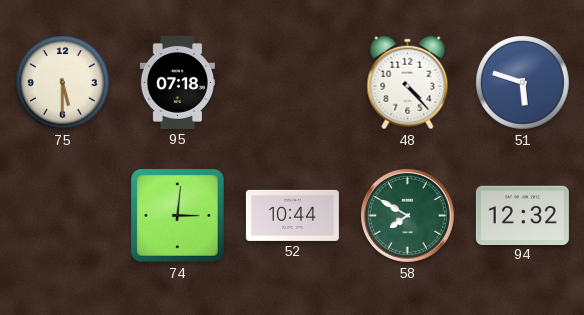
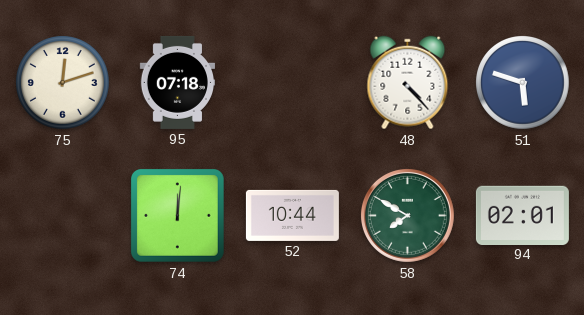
75: 5:30 -> 12:12 (63, 83)
74: 3:01 -> 12:01 (178, 216)
94: 12:32 -> 02:01 (522, 215)
